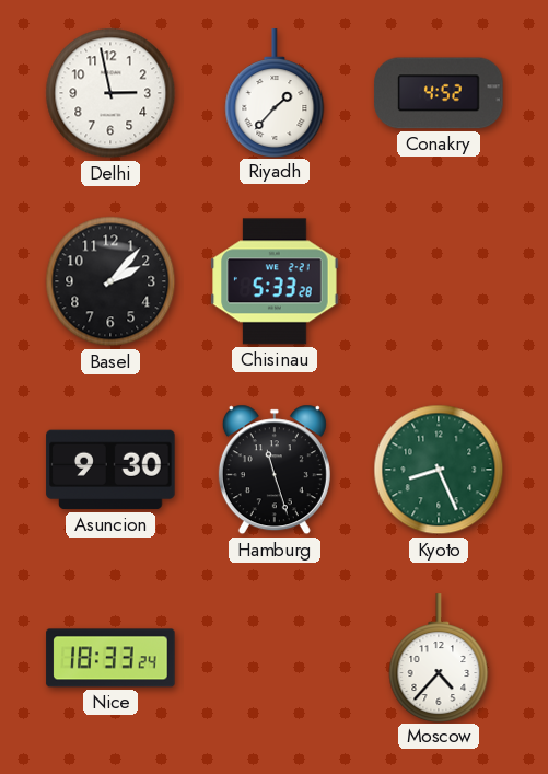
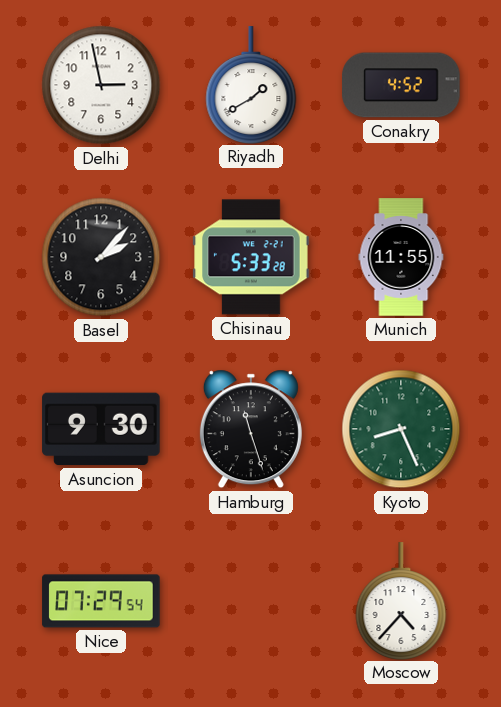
Riyadh: 1:37 -> 1:40 (251, 85)
Munich: none -> 11:55 (401, 257)
Nice: 18:33 -> 07:29 (101, 601)
